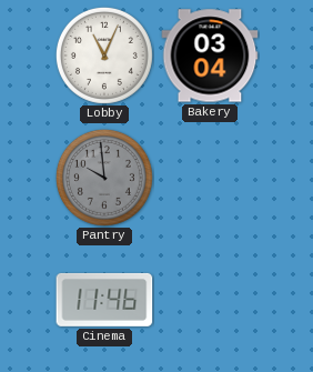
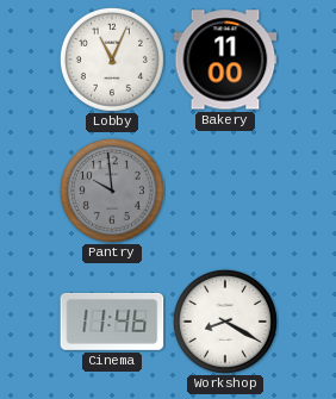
Bakery: 03:04 -> 11:00 (225, 60)
Workshop: none -> 8:20 (225, 322)
